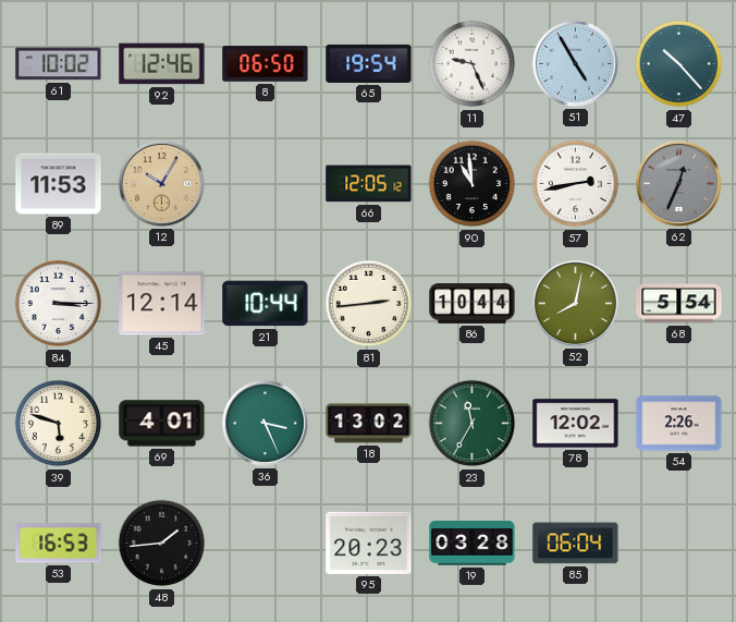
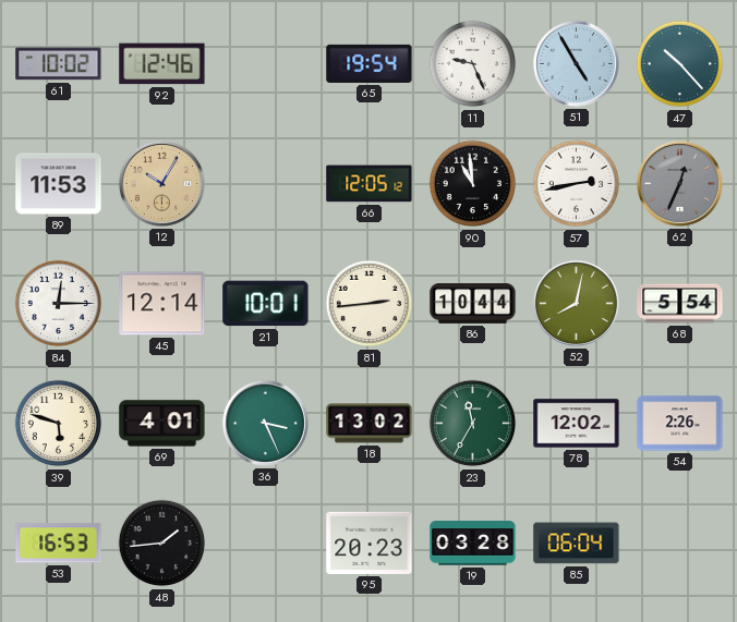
8: 06:50 -> none (266, 64)
84: 3:15 -> 12:15 (59, 304)
21: 10:44 -> 10:01 (266, 304)
